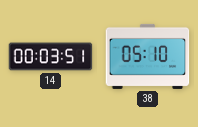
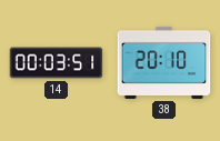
38: 05:10 -> 20:10 (164, 62)
